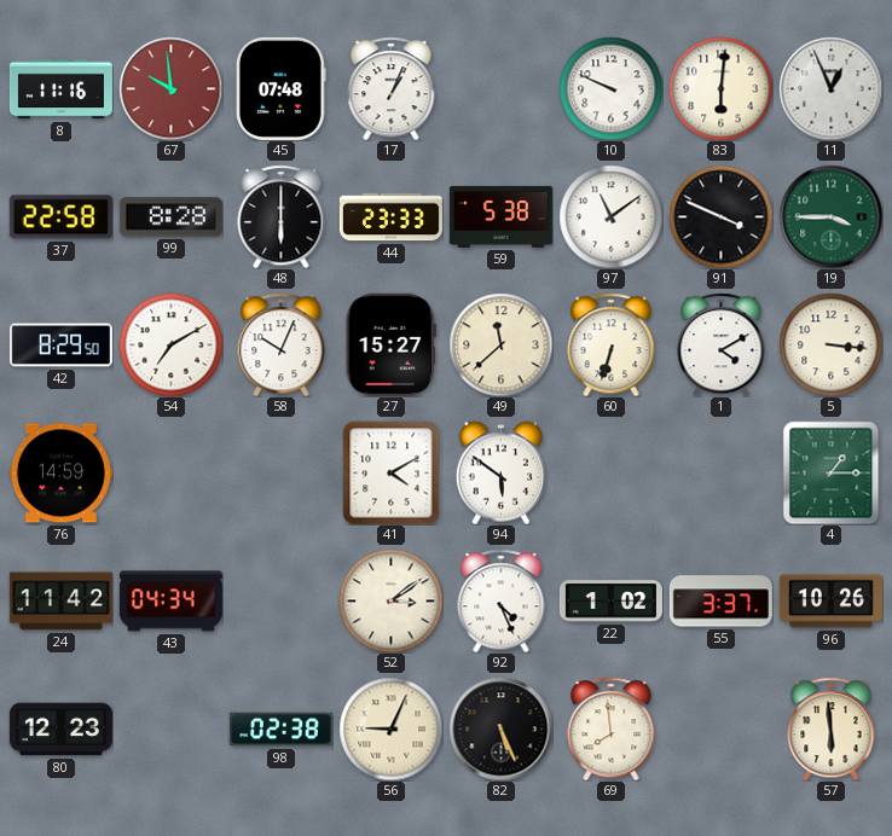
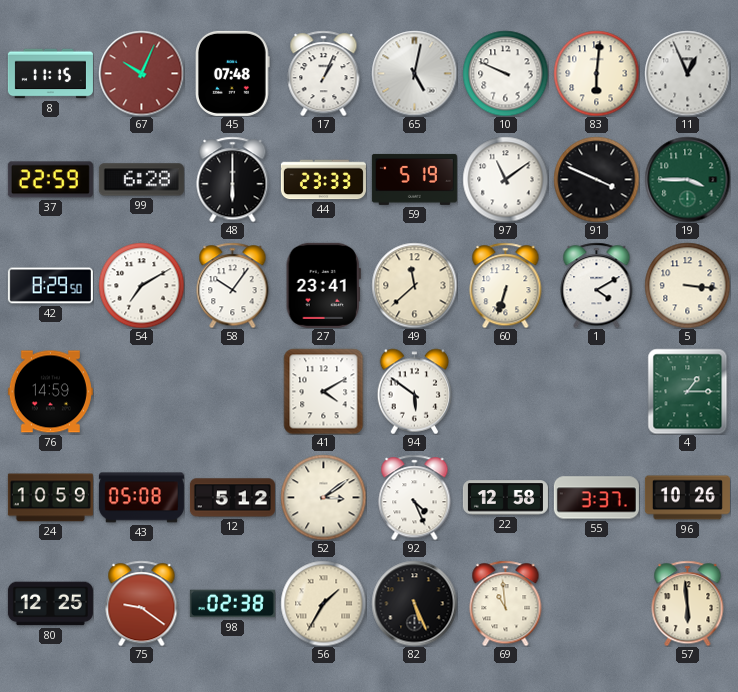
8: 11:16 -> 11:15 (50, 74)
67: 9:59 -> 10:04 (141, 73)
65: none -> 5:02 (414, 73)
37: 22:58 -> 22:59 (50, 180)
99: 8:28 -> 6:28 (141, 180)
59: 5:38 -> 5:19 (414, 179)
58: 10:04 -> 10:06 (233, 285)
27: 15:27 -> 23:41 (323, 285)
24: 11:42 -> 10:59 (50, 498)
43: 04:34 -> 05:08 (141, 498)
12: none -> 5:12 (232, 498)
22: 1:02 -> 12:58 (505, 498)
80: 12:23 -> 12:25 (50, 604)
75: none -> 9:21 (142, 603)
56: 9:04 -> 1:35 (323, 603)
69: 7:59 -> 10:59 (506, 603)
